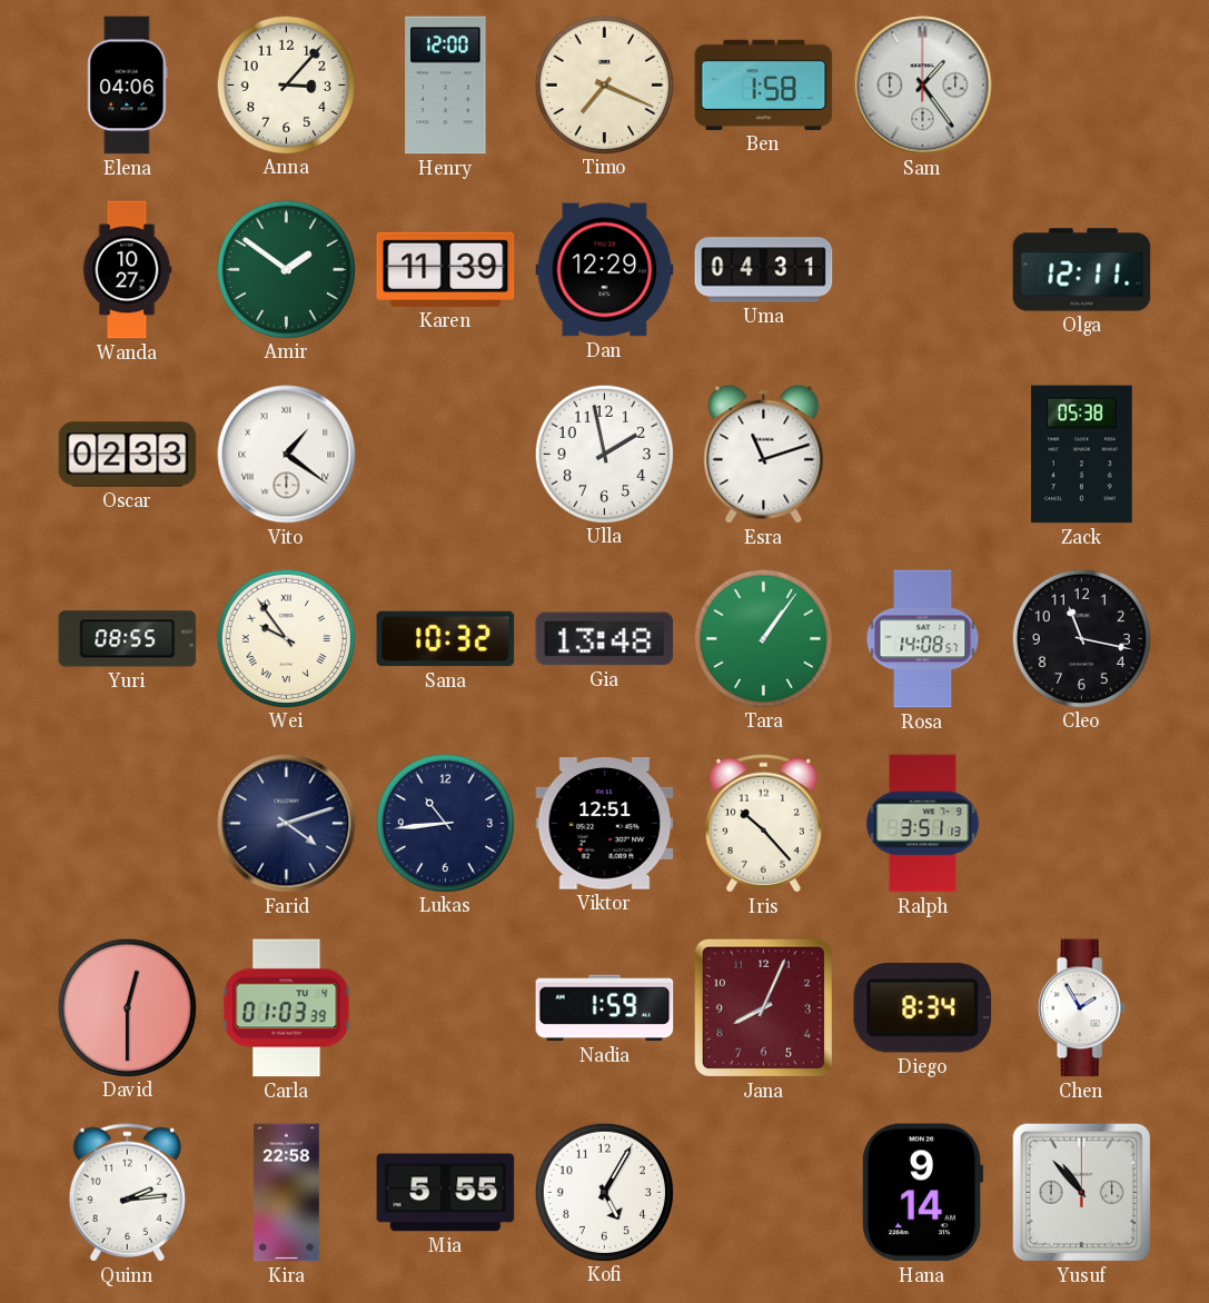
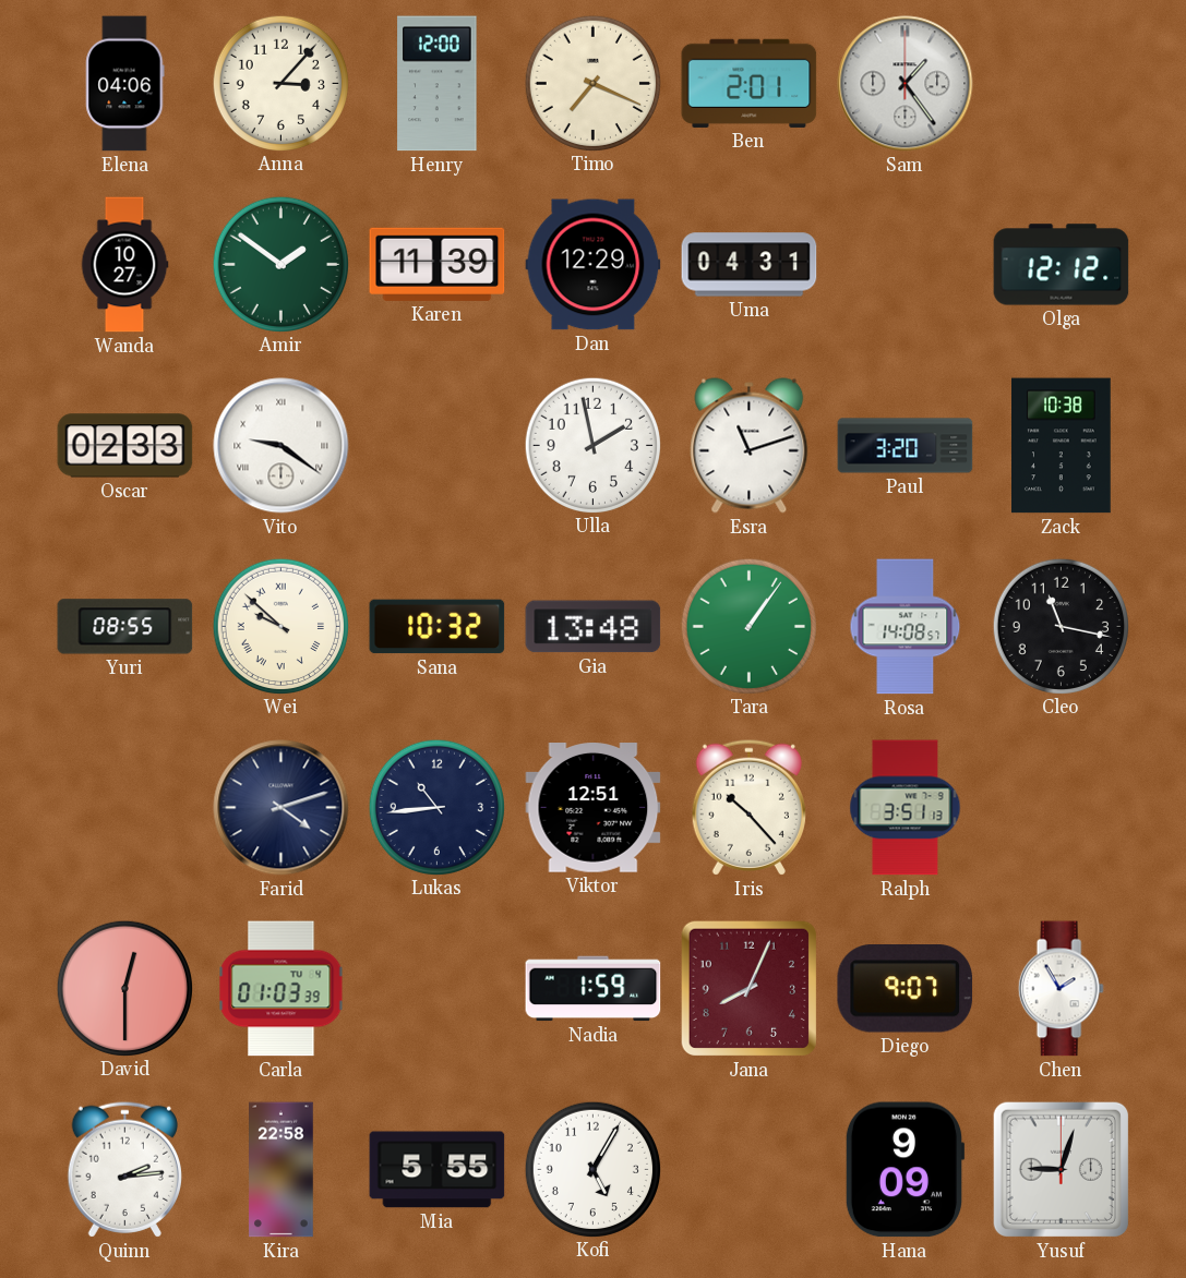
Ben: 1:58 -> 2:01 (750, 83)
Olga: 12:11 -> 12:12 (1062, 265)
Vito: 1:21 -> 9:21 (281, 446)
Paul: none -> 3:20 (906, 446)
Zack: 05:38 -> 10:38 (1062, 446)
Wei: 9:54 -> 9:52 (280, 626)
Diego: 8:34 -> 9:07 (905, 989)
Hana: 9:14 -> 9:09 (905, 1170)
Yusuf: 10:53 -> 9:03 (1061, 1169)
